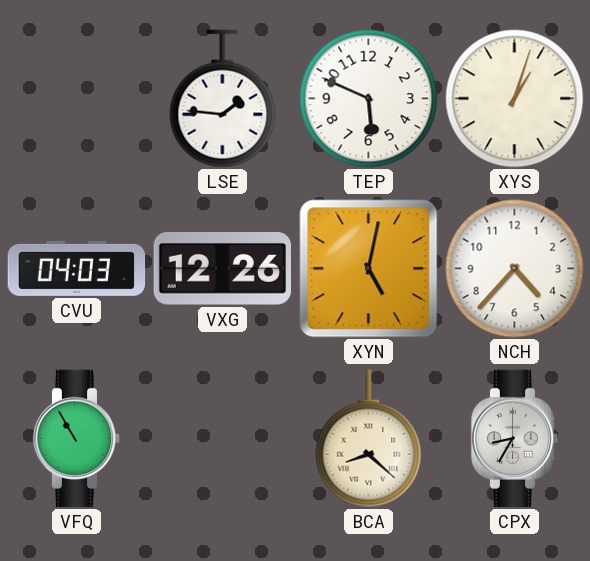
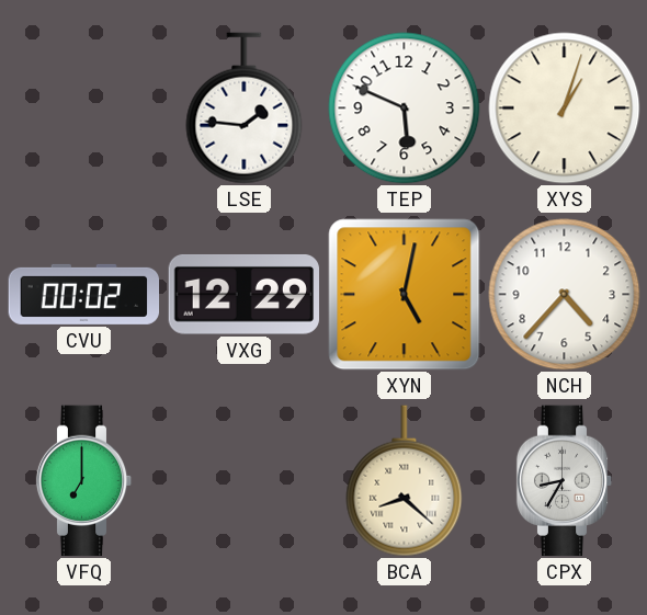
CVU: 04:03 -> 00:02 (84, 294)
VXG: 12:26 -> 12:29 (243, 294)
VFQ: 10:55 -> 7:00 (84, 481)
